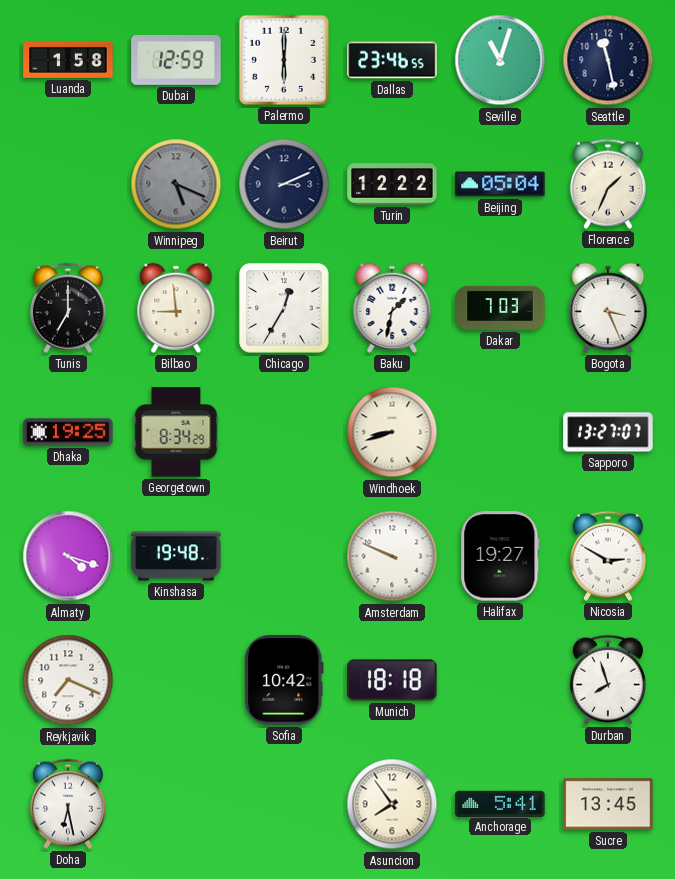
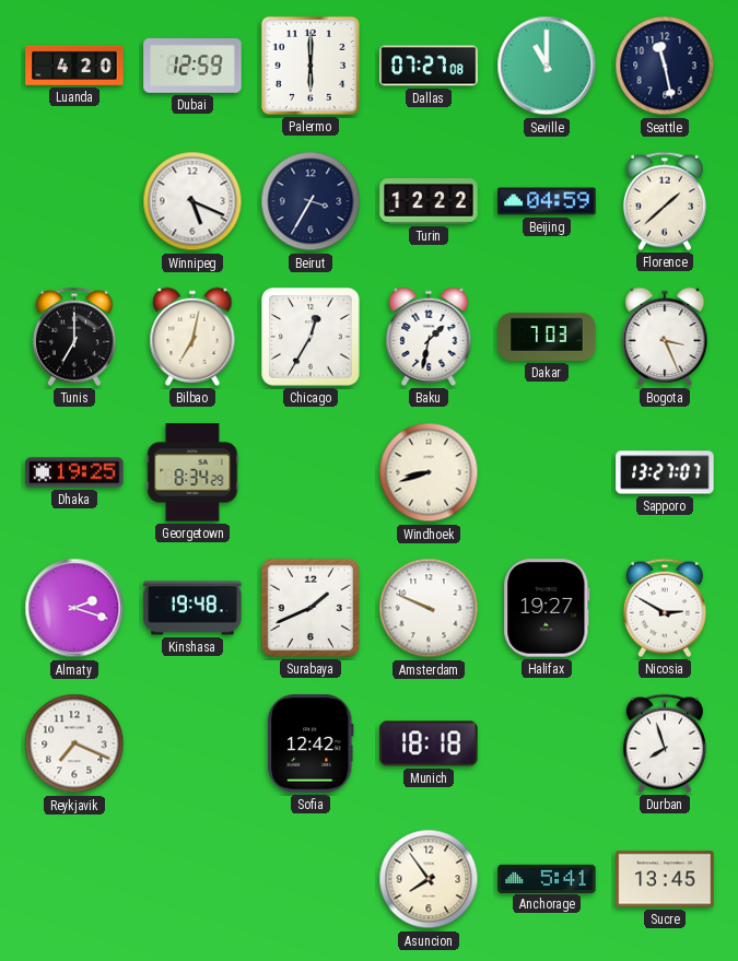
Luanda: 1:58 -> 4:20 (74, 66)
Dallas: 23:46 -> 07:27 (429, 66)
Seville: 11:03 -> 11:00 (547, 66)
Winnipeg dial: grey -> white (192, 201)
Beirut: 3:11 -> 3:35 (311, 201)
Beijing: 05:04 -> 04:59 (547, 201)
Florence: 1:34 -> 1:38 (665, 201)
Bilbao: 8:59 -> 7:02 (192, 337)
Almaty: 4:18 -> 2:18 (74, 608)
Surabaya: none -> 1:41 (311, 608)
Sofia: 10:42 -> 12:42 (311, 743)
Doha: 6:28 -> none (68, 804)
